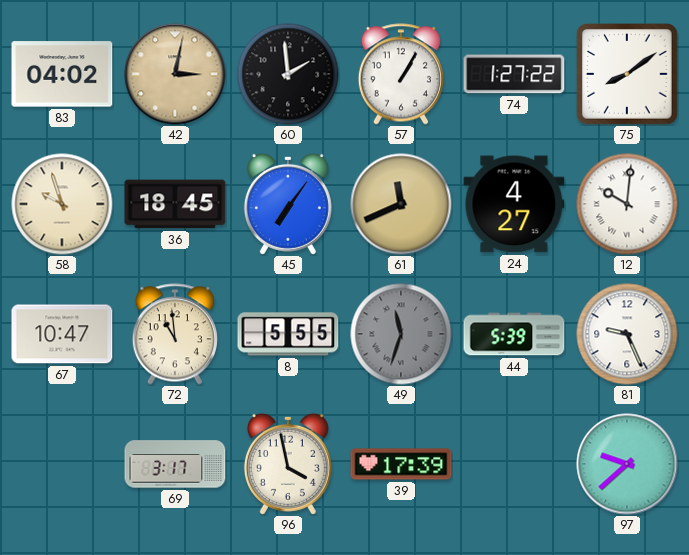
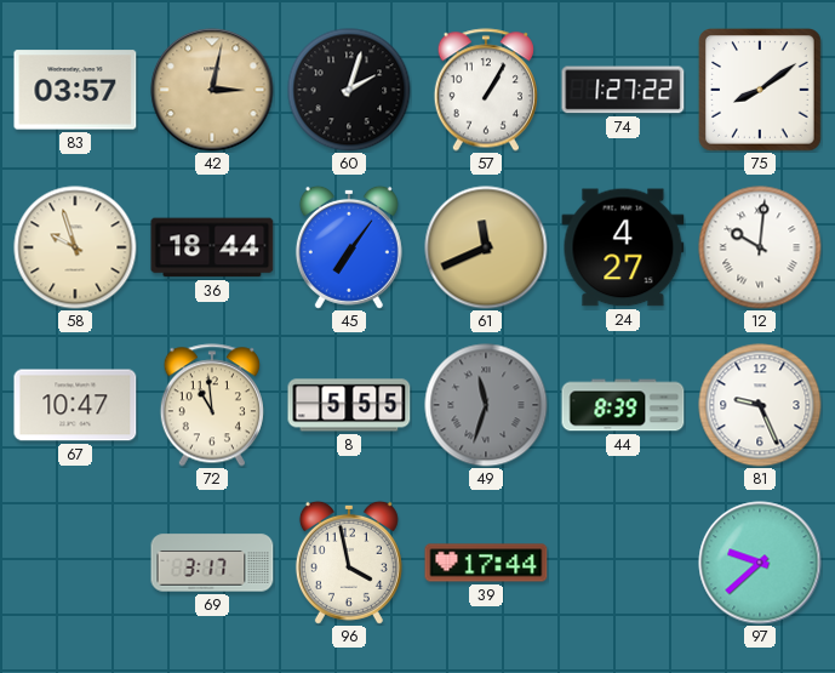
83: 04:02 -> 03:57 (75, 90)
60: 1:59 -> 2:03 (349, 90)
36: 18:45 -> 18:44 (212, 247)
44: 5:39 -> 8:39 (623, 405)
39: 17:39 -> 17:44 (486, 563)
